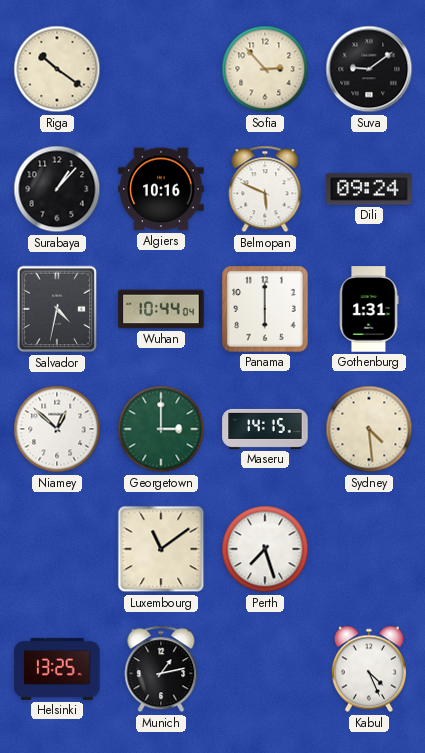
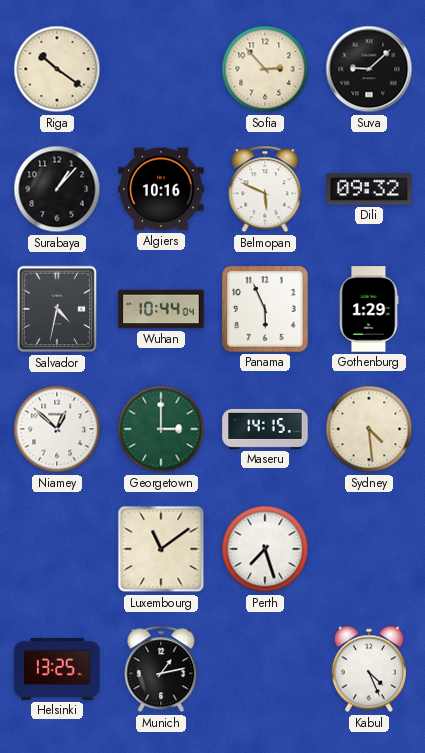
Suva: 9:09 -> 9:08 (369, 69)
Dili: 09:24 -> 09:32 (369, 189)
Panama: 6:00 -> 5:56 (265, 309)
Gothenburg: 1:31 -> 1:29 (369, 309)
